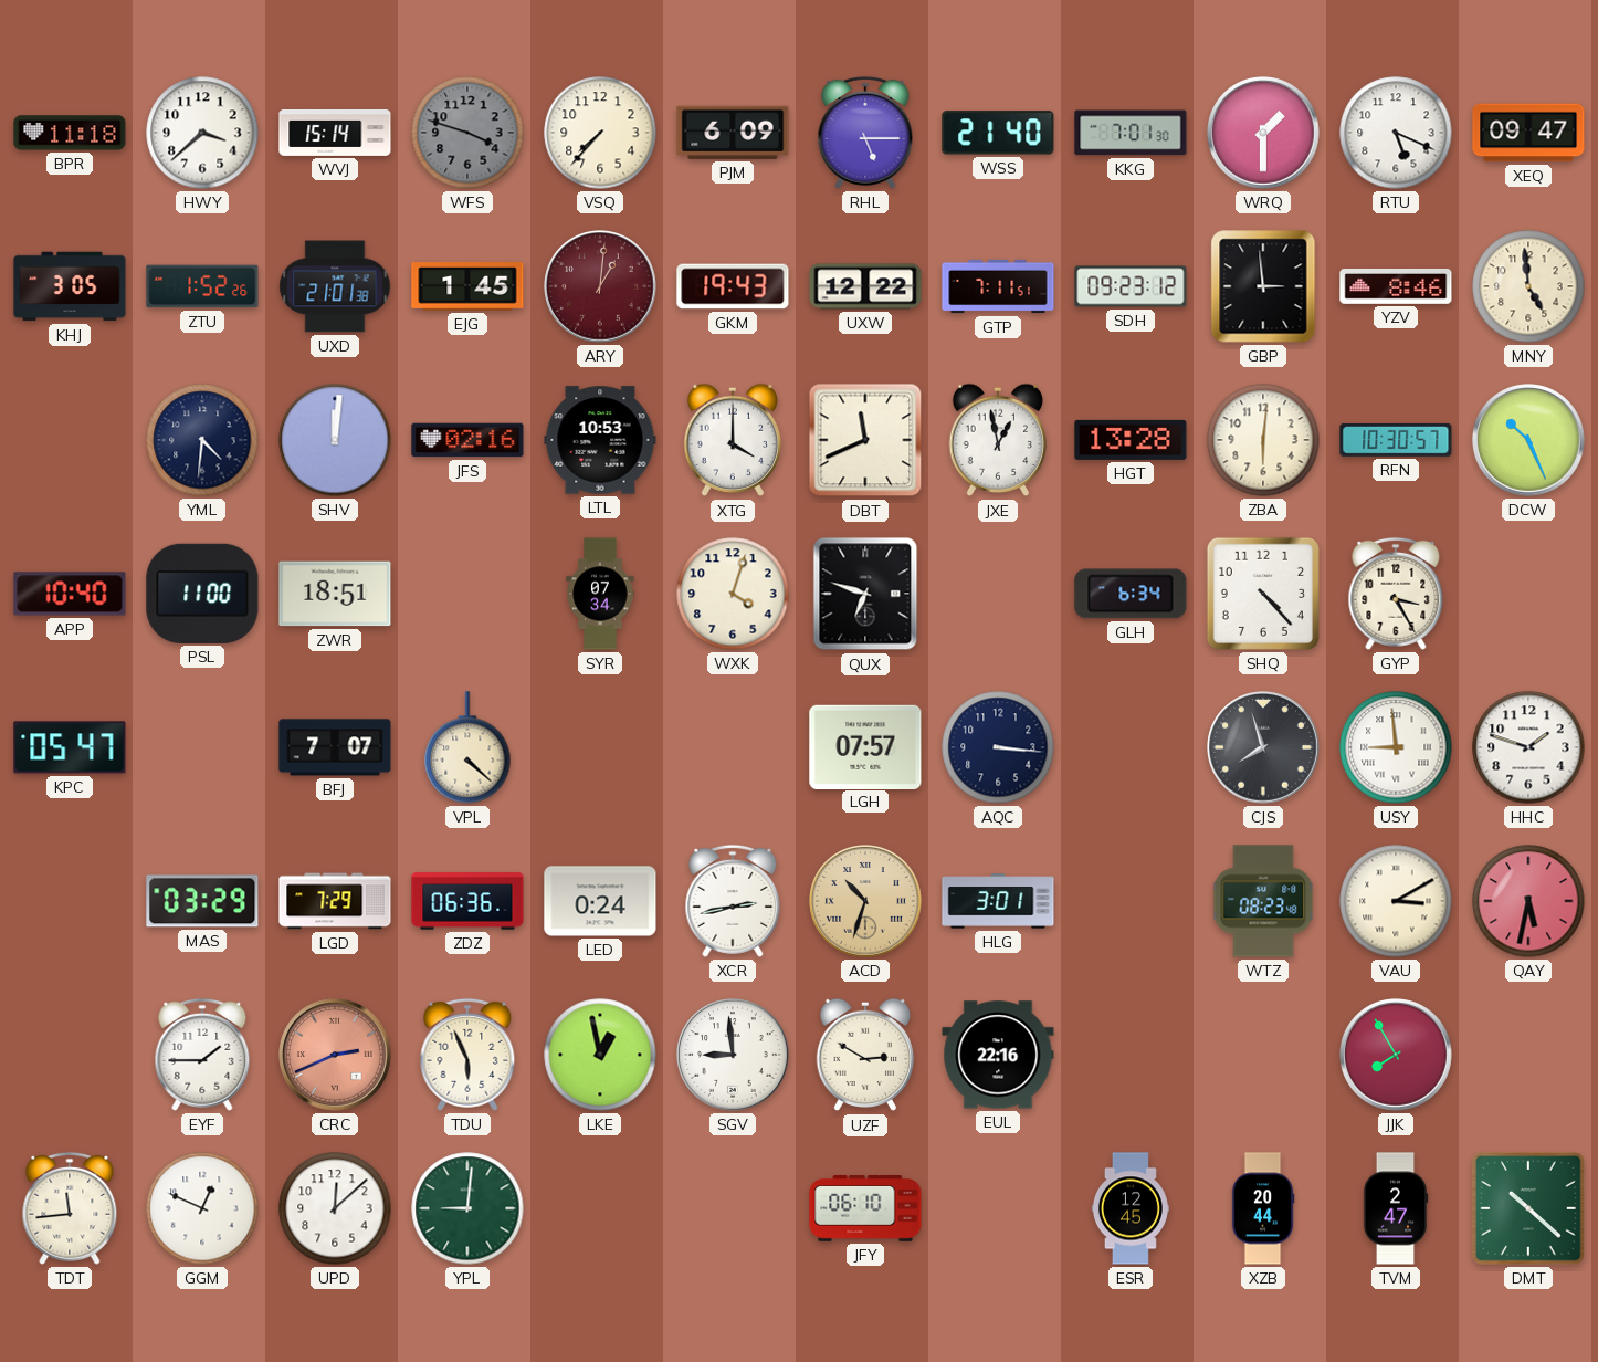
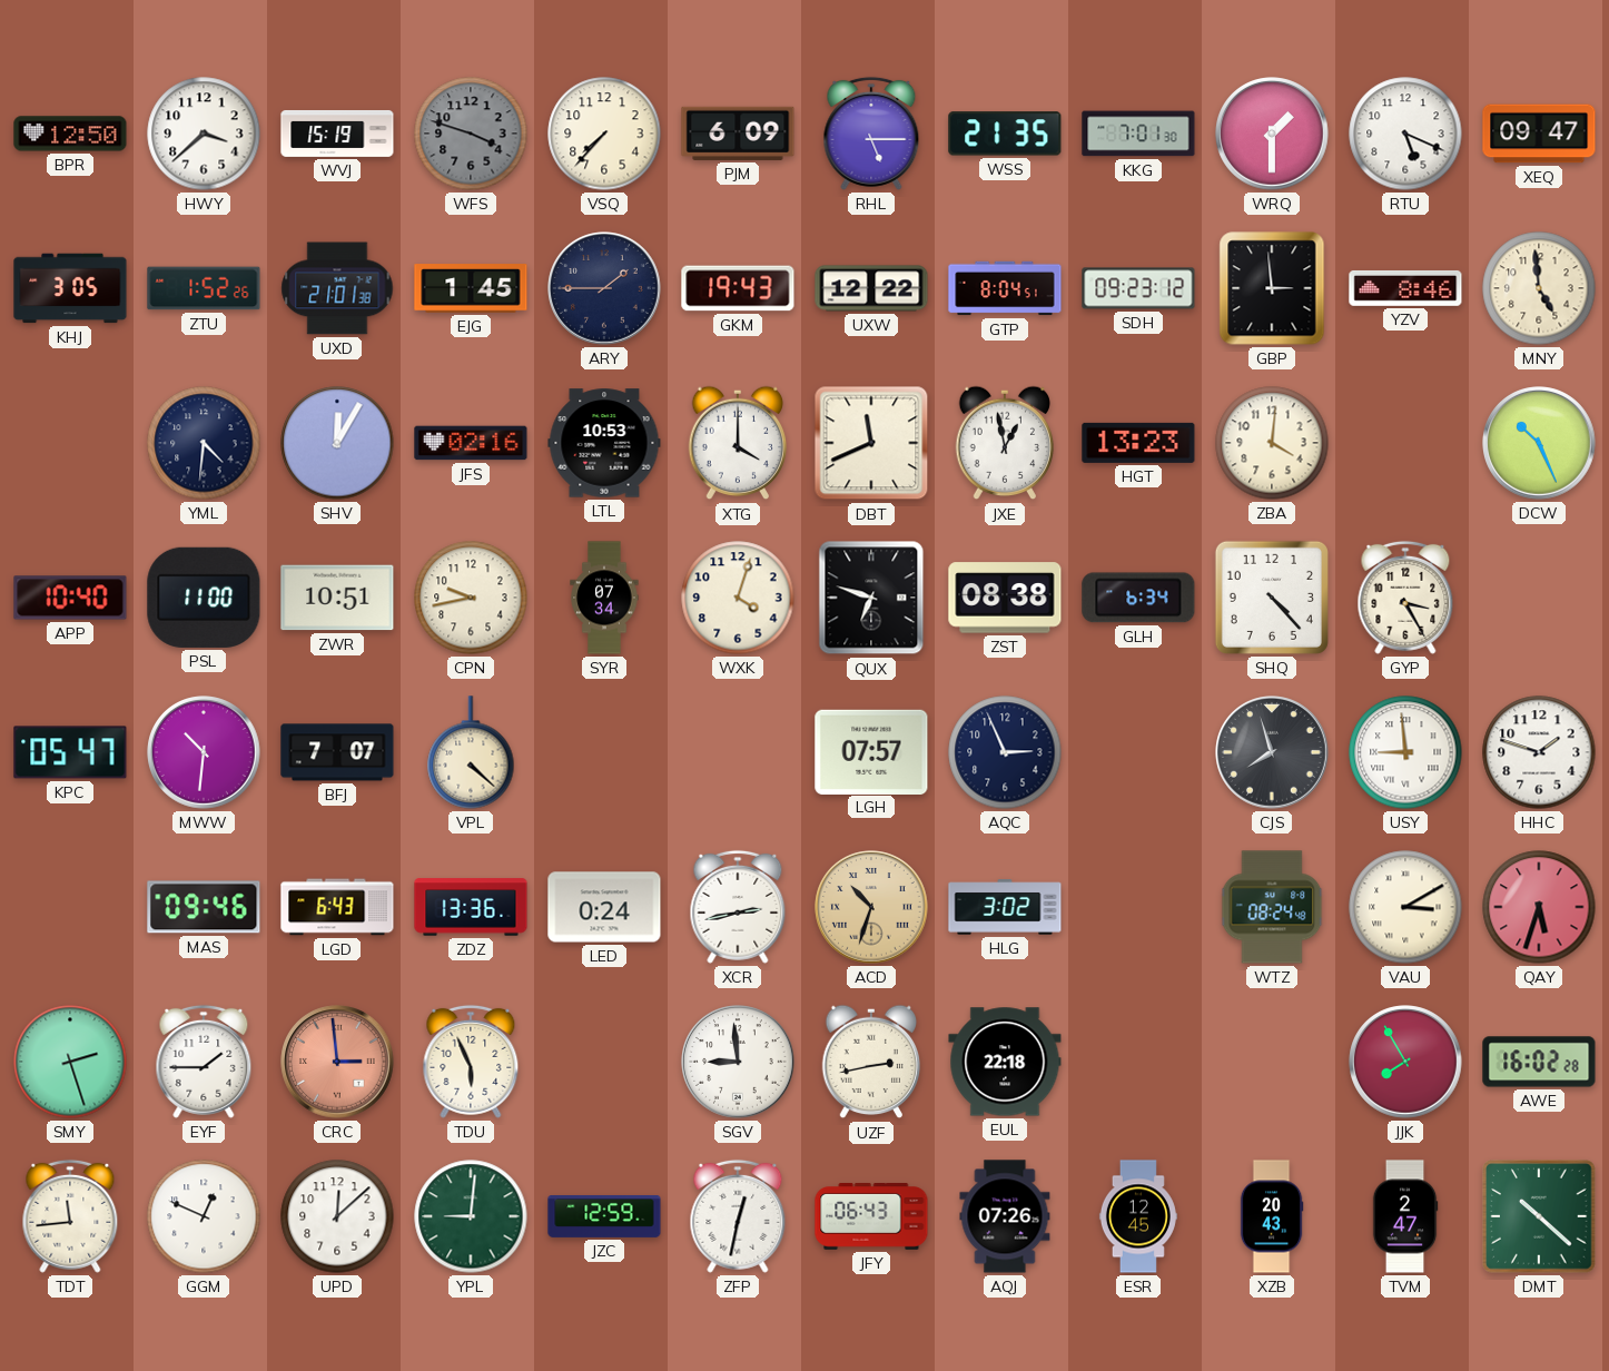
BPR: 11:18 -> 12:50 (70, 134)
WVJ: 15:14 -> 15:19 (337, 134)
WSS: 21:40 -> 21:35 (1005, 134)
ARY: 1:01 -> 1:45 (604, 288)
ARY dial: burgundy -> navy (604, 288)
GTP: 7:11 -> 8:04 (1005, 288)
SHV: 12:01 -> 12:05 (337, 443)
HGT: 13:28 -> 13:23 (1138, 443)
ZBA: 6:01 -> 4:01 (1272, 443)
RFN: 10:30 -> none (1396, 440)
ZWR: 18:51 -> 10:51 (337, 598)
CPN: none -> 9:43 (471, 598)
ZST: none -> 08:38 (1005, 598)
MWW: none -> 10:31 (204, 752)
AQC: 3:16 -> 2:56 (1005, 752)
MAS: 03:29 -> 09:46 (204, 907)
LGD: 7:29 -> 6:43 (337, 907)
ZDZ: 06:36 -> 13:36 (471, 907)
HLG: 3:01 -> 3:02 (1005, 907)
WTZ: 08:23 -> 08:24 (1272, 907)
QAY: 5:32 -> 5:33 (1539, 907)
SMY: none -> 2:27 (70, 1062)
CRC: 2:41 -> 2:59 (337, 1062)
LKE: 12:58 -> none (600, 1055)
UZF: 2:50 -> 2:43 (871, 1062)
EUL: 22:16 -> 22:18 (1005, 1062)
AWE: none -> 16:02 (1539, 1062)
JZC: none -> 12:59 (604, 1217)
ZFP: none -> 12:32 (738, 1216)
JFY: 06:10 -> 06:43 (871, 1217)
AQJ: none -> 07:26 (1005, 1216)
XZB: 20:44 -> 20:43 (1272, 1216)
